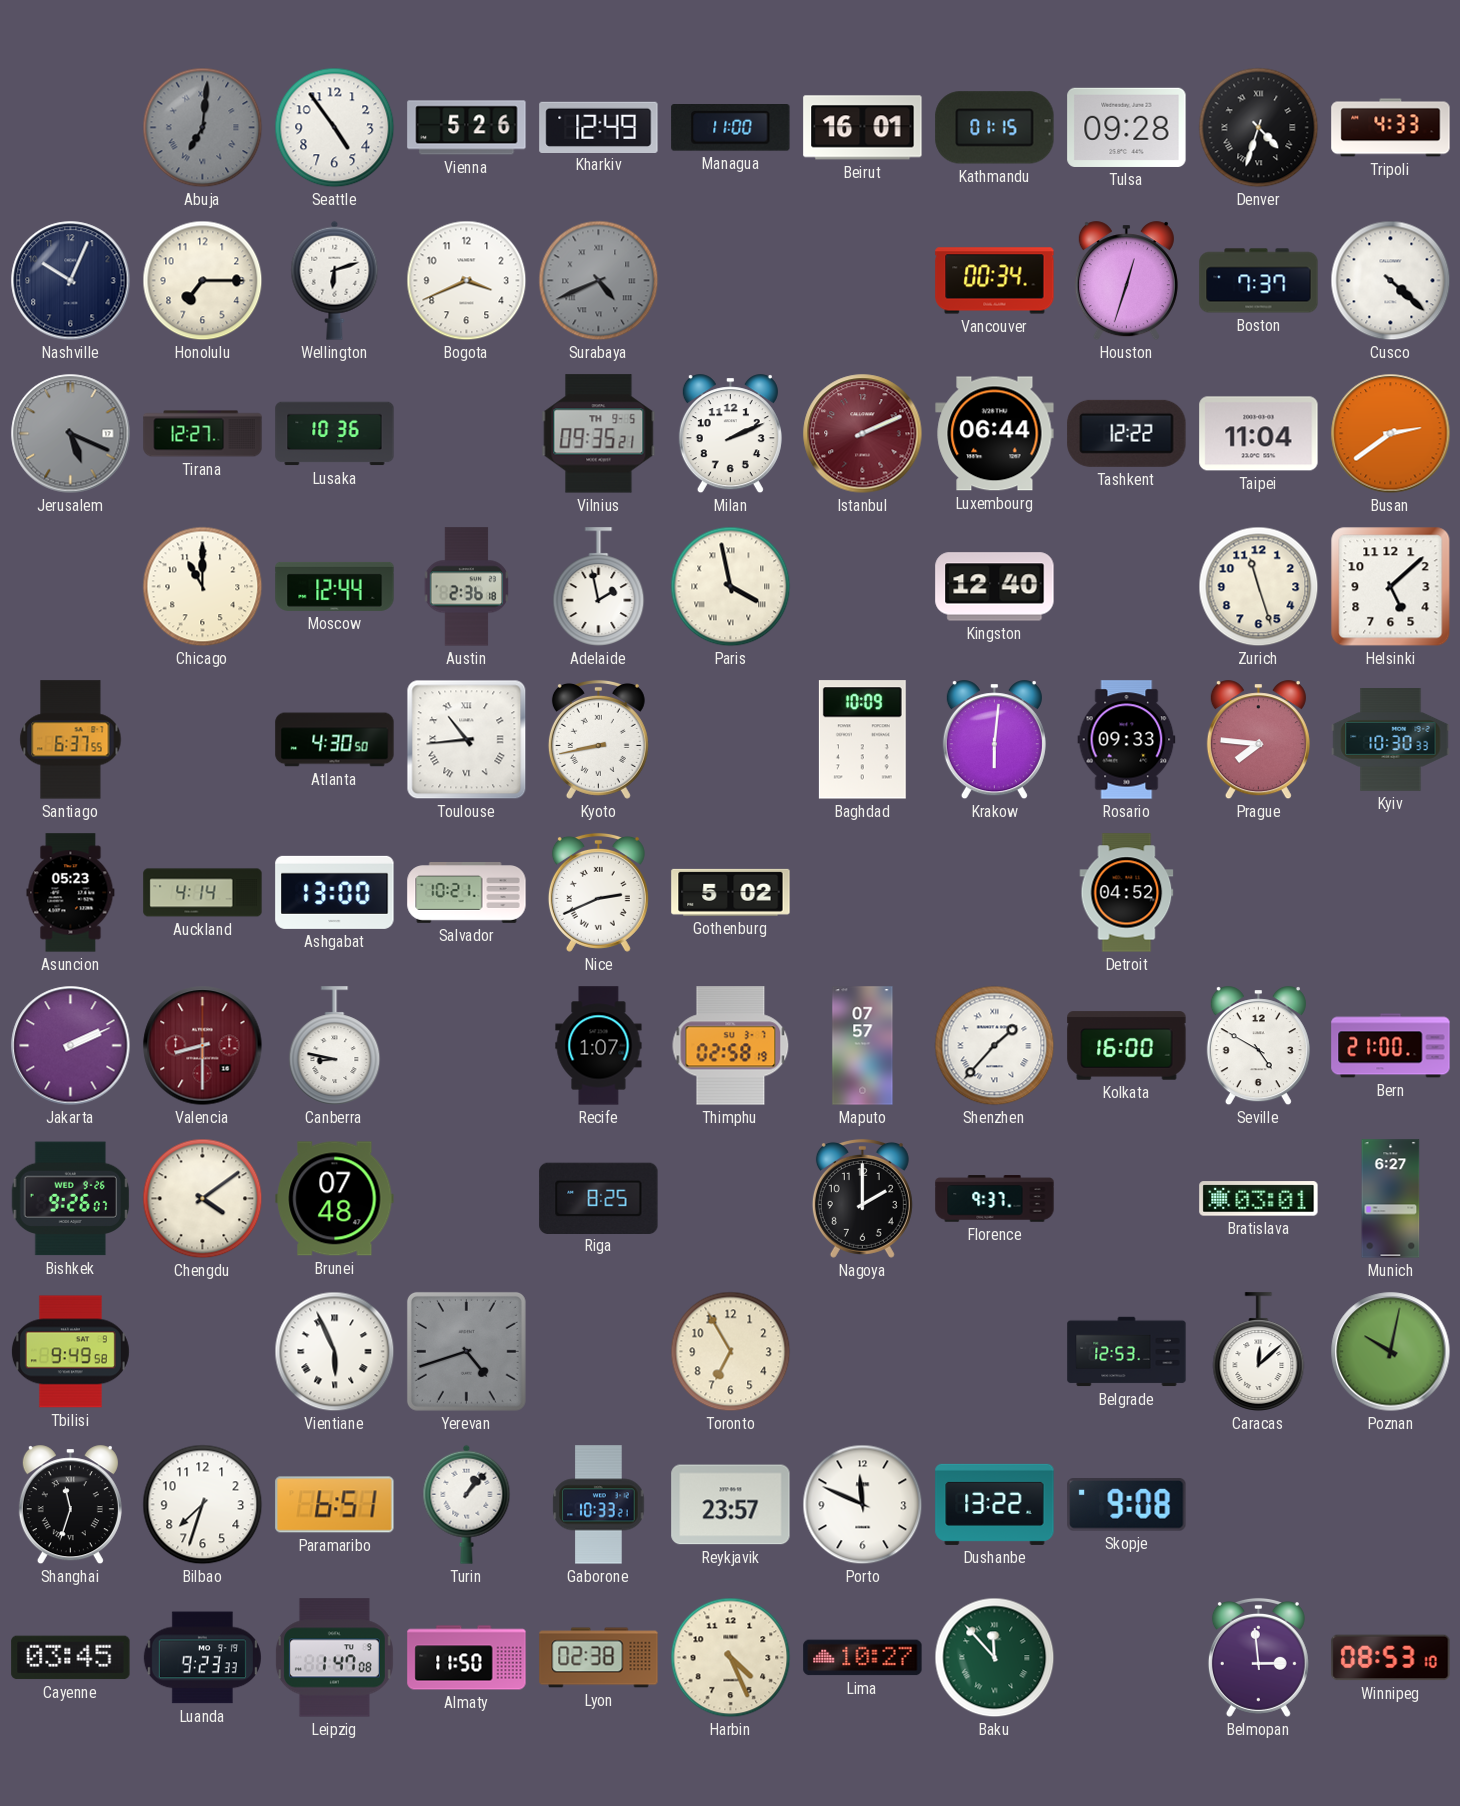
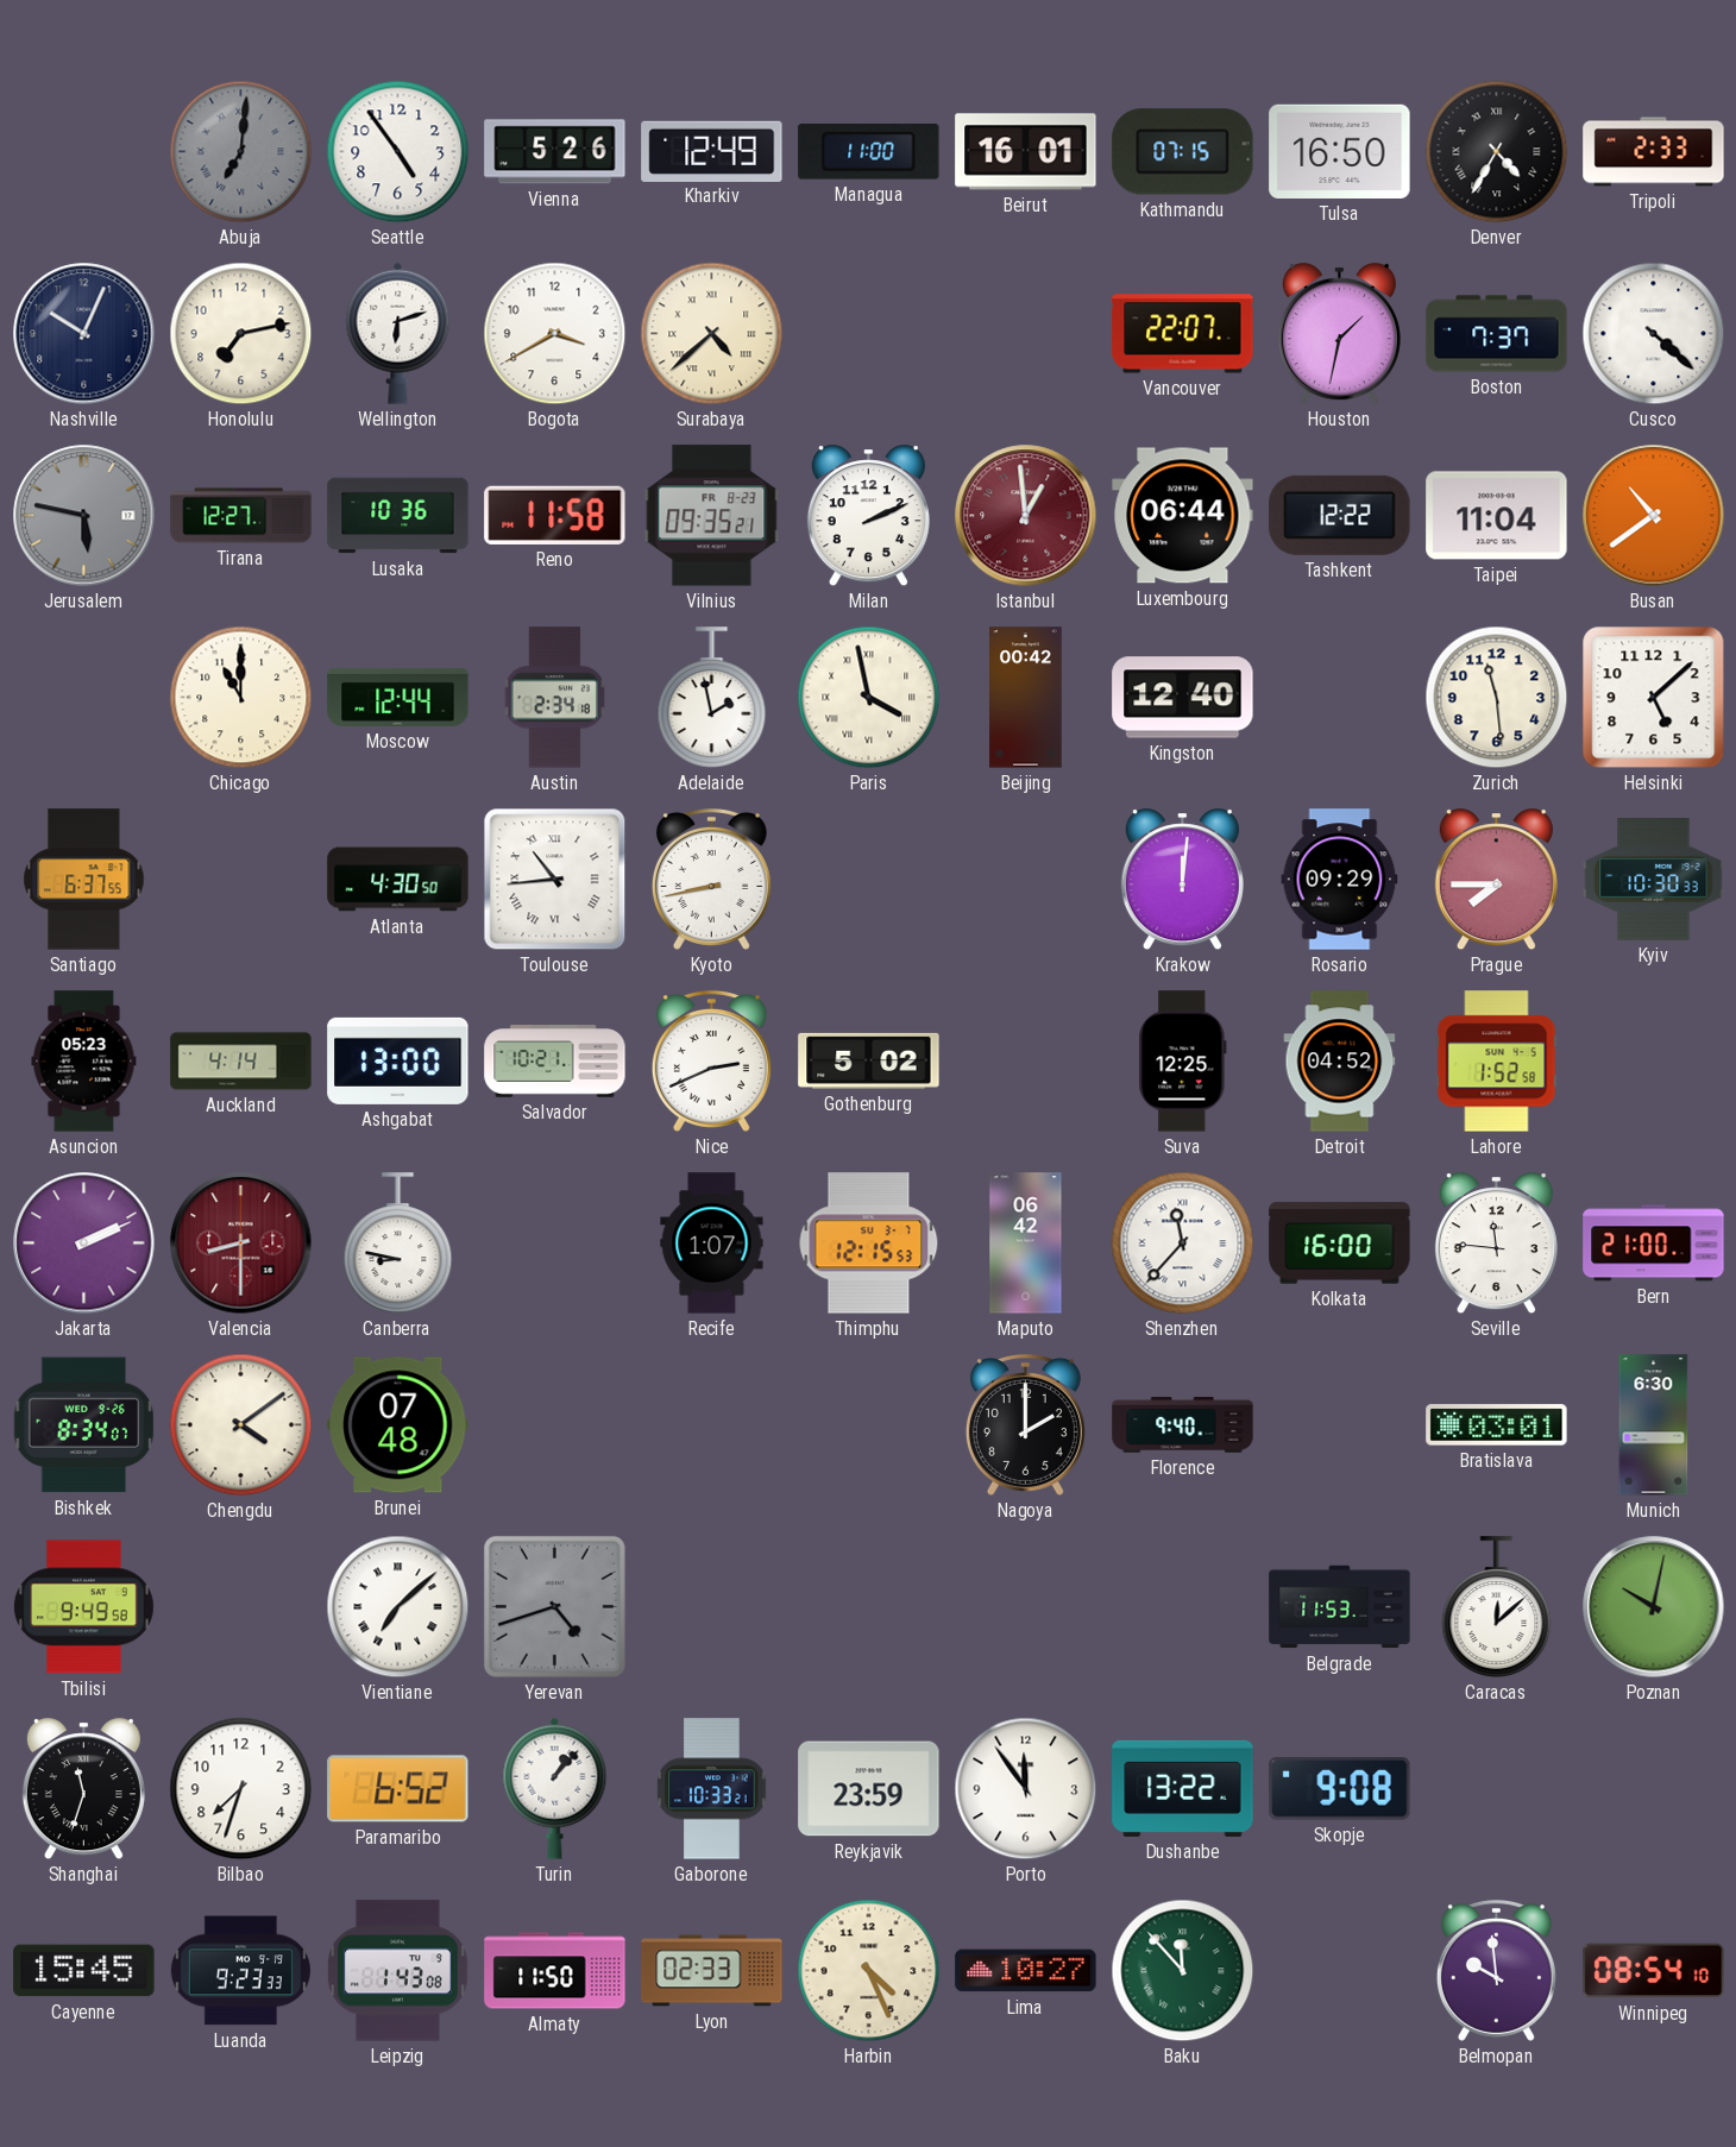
Kathmandu: 01:15 -> 07:15 (1183, 152)
Tulsa: 09:28 -> 16:50 (1340, 151)
Denver: 4:33 -> 4:35 (1497, 152)
Tripoli: 4:33 -> 2:33 (1654, 152)
Honolulu: 7:15 -> 7:13 (241, 334)
Bogota: 3:41 -> 3:40 (555, 334)
Surabaya: 4:41 -> 4:38 (712, 334)
Surabaya dial: grey -> cream (712, 334)
Vancouver: 00:34 -> 22:07 (1183, 334)
Houston: 12:33 -> 1:32 (1339, 334)
Jerusalem: 5:19 -> 5:47 (84, 516)
Reno: none -> 11:58 (555, 515)
Vilnius date: TH 9-5 -> FR 8-23 (712, 516)
Istanbul: 2:11 -> 12:59 (1026, 516)
Busan: 2:39 -> 10:39 (1654, 516)
Austin: 2:36 -> 2:34 (554, 698)
Beijing: none -> 00:42 (1026, 698)
Zurich: 11:27 -> 11:29 (1497, 698)
Baghdad: 10:09 -> none (862, 740)
Krakow: 6:01 -> 12:01 (1182, 880)
Rosario: 09:33 -> 09:29 (1340, 880)
Prague: 7:46 -> 7:45 (1496, 880)
Suva: none -> 12:25 (1183, 1062)
Lahore: none -> 1:52 (1497, 1062)
Thimphu: 02:58 -> 12:15 (869, 1244)
Maputo: 07:57 -> 06:42 (1026, 1244)
Shenzhen: 1:37 -> 11:37 (1183, 1244)
Seville: 4:50 -> 11:46 (1496, 1244)
Bishkek: 9:26 -> 8:34 (84, 1425)
Riga: 8:25 -> none (599, 1198)
Florence: 9:37 -> 9:40 (1183, 1425)
Munich: 6:27 -> 6:30 (1654, 1425)
Vientiane: 5:56 -> 7:08 (398, 1607)
Toronto: 6:55 -> none (731, 1352)
Belgrade: 12:53 -> 11:53 (1340, 1607)
Paramaribo: 6:51 -> 6:52 (398, 1789)
Reykjavik: 23:57 -> 23:59 (869, 1789)
Porto: 11:49 -> 11:54 (1026, 1789)
Cayenne: 03:45 -> 15:45 (84, 1971)
Leipzig: 1:47 -> 1:43 (397, 1971)
Lyon: 02:38 -> 02:33 (712, 1971)
Belmopan: 2:59 -> 9:59 (1496, 1970)
Winnipeg: 08:53 -> 08:54 (1654, 1971)
